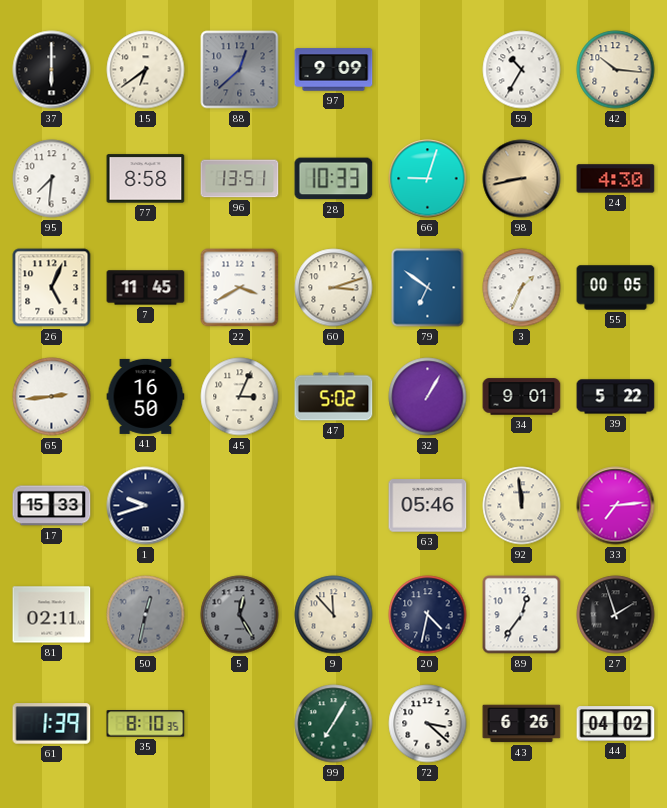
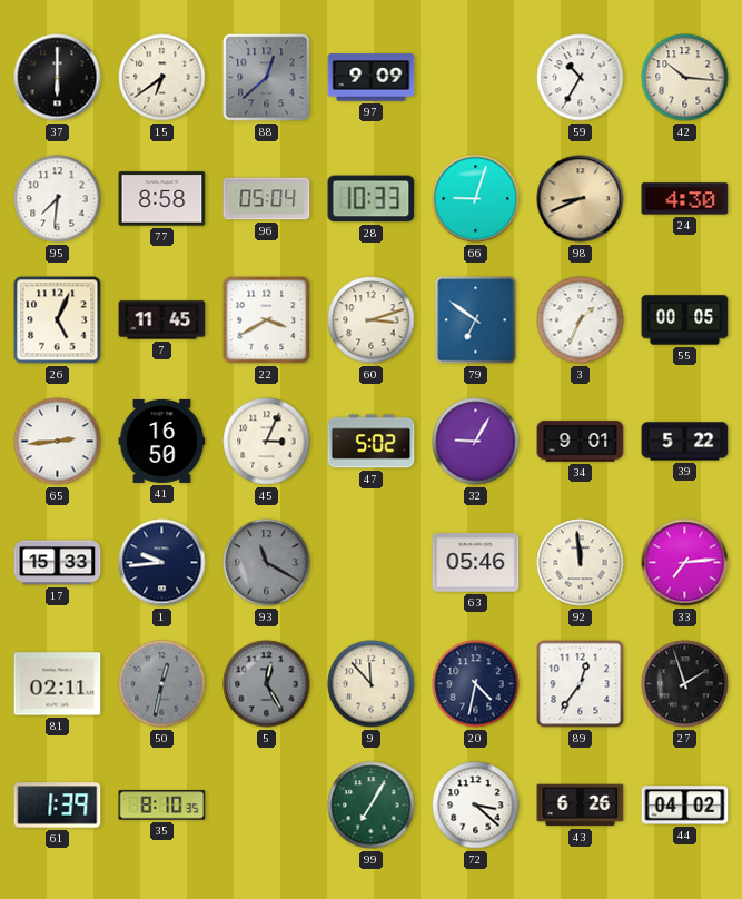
96: 13:51 -> 05:04 (267, 199)
98: 8:43 -> 8:41 (581, 199)
32: 1:05 -> 9:05 (476, 442)
1: 9:42 -> 9:44 (162, 563)
93: none -> 11:20 (267, 563)
